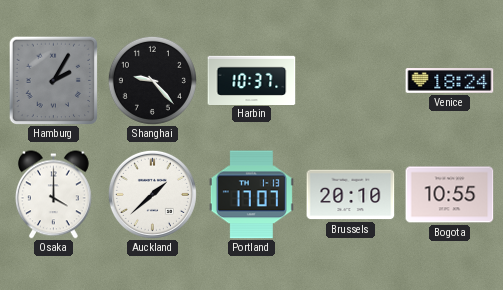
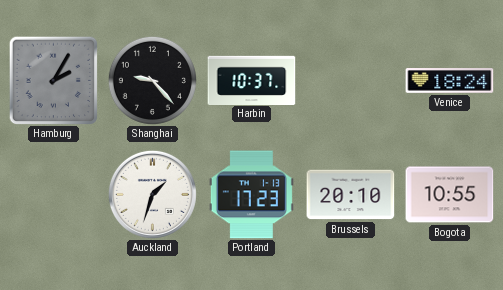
Osaka: 4:00 -> none (54, 195)
Auckland: 1:38 -> 1:33 (152, 194)
Portland: 17:07 -> 17:23 (251, 195)
